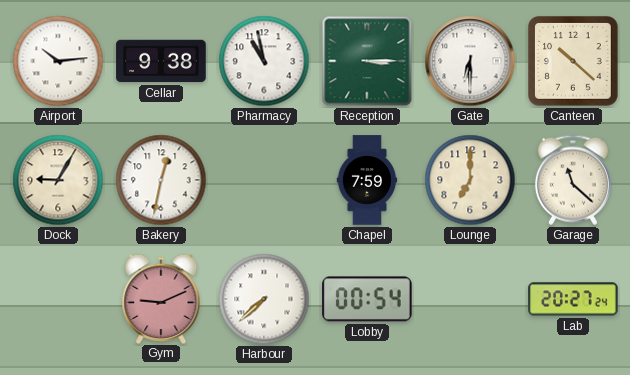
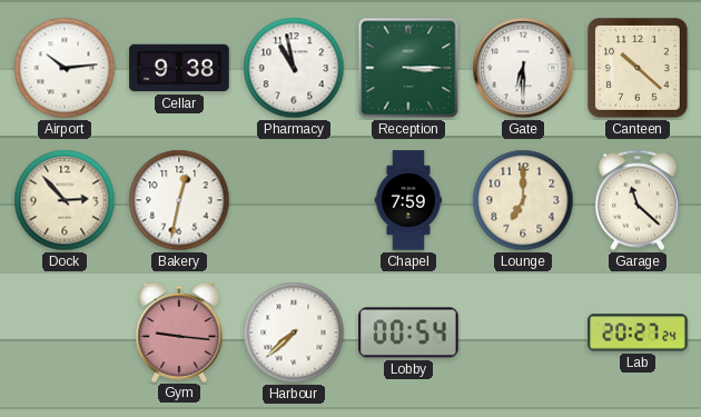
Dock: 9:05 -> 2:53 (65, 200)
Gym: 9:11 -> 9:16 (179, 331)
